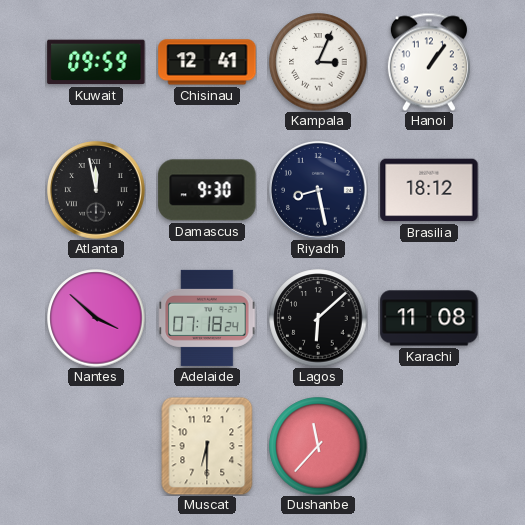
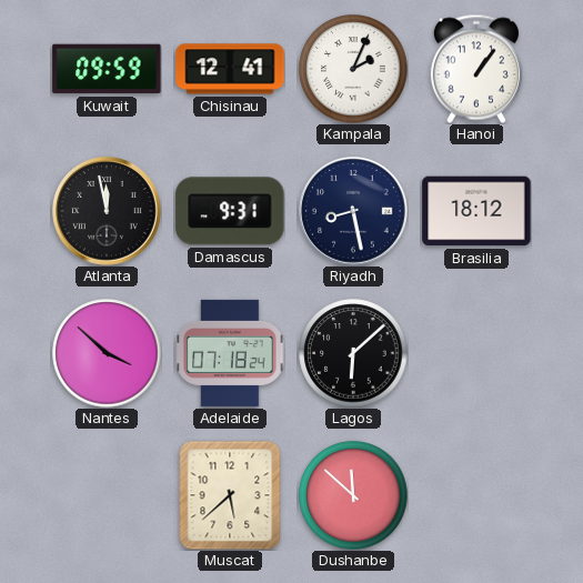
Kampala: 3:04 -> 2:04 (353, 69)
Damascus: 9:30 -> 9:31 (230, 211)
Karachi: 11:08 -> none (429, 318)
Muscat: 6:30 -> 5:38 (230, 495)
Dushanbe: 11:37 -> 11:52 (353, 495)
